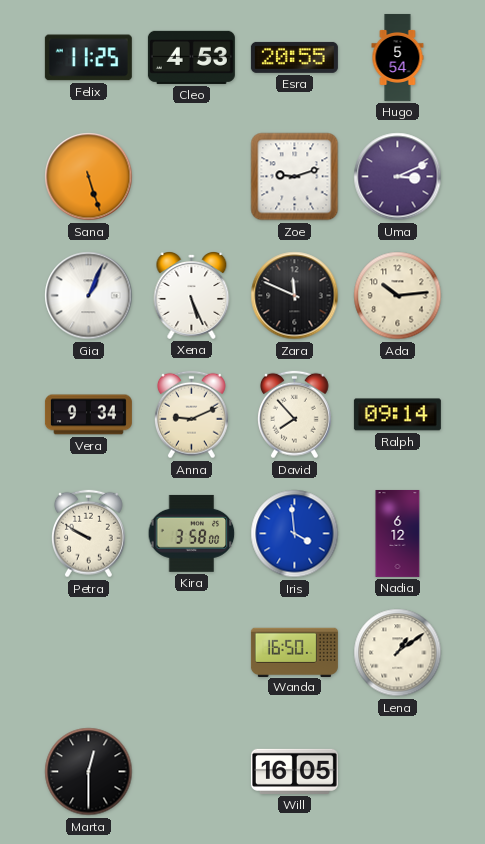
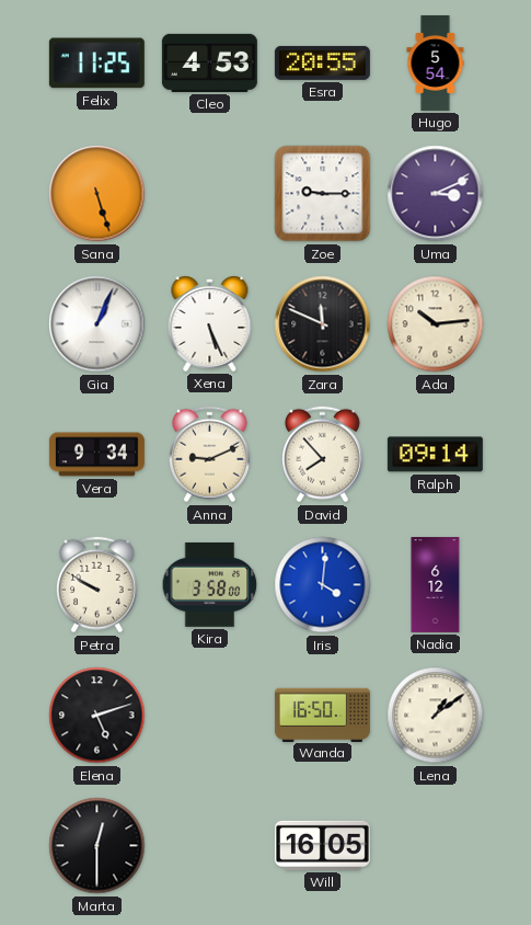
Zoe: 9:12 -> 9:15 (323, 194)
Iris: 3:59 -> 4:01 (323, 585)
Elena: none -> 5:12 (97, 716)
